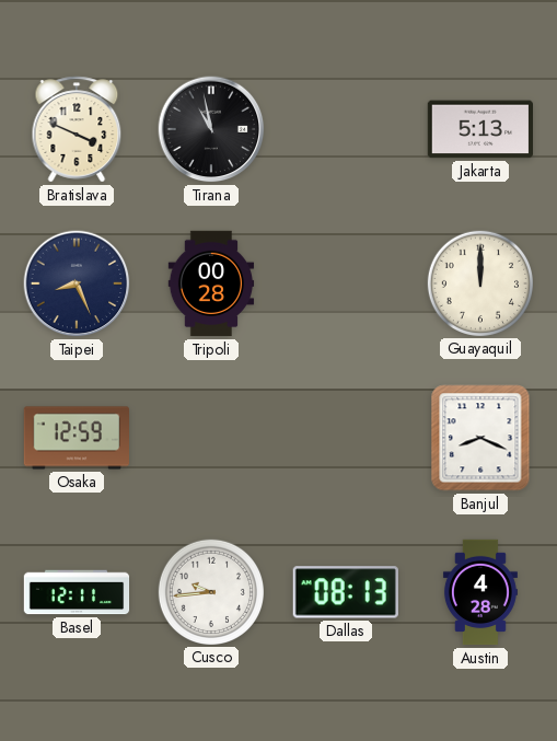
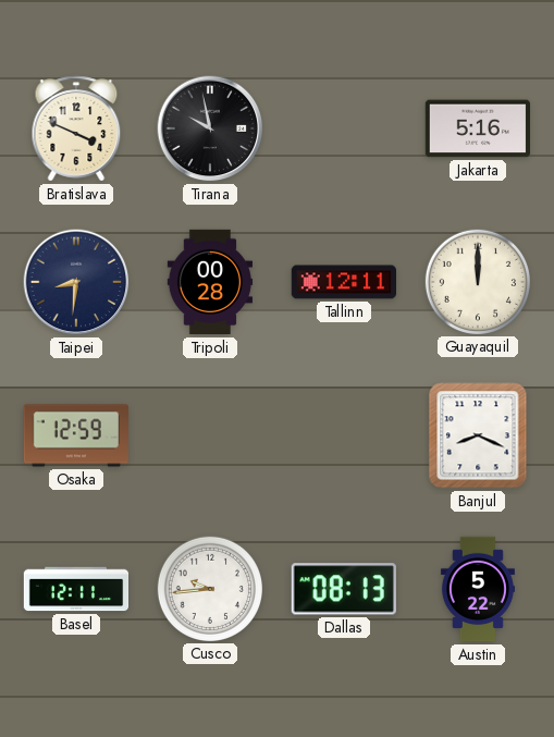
Tirana: 10:58 -> 9:58 (210, 128)
Jakarta: 5:13 -> 5:16 (477, 128)
Taipei: 8:26 -> 8:31 (76, 282)
Tallinn: none -> 12:11 (343, 282)
Austin: 4:28 -> 5:22 (478, 589)
